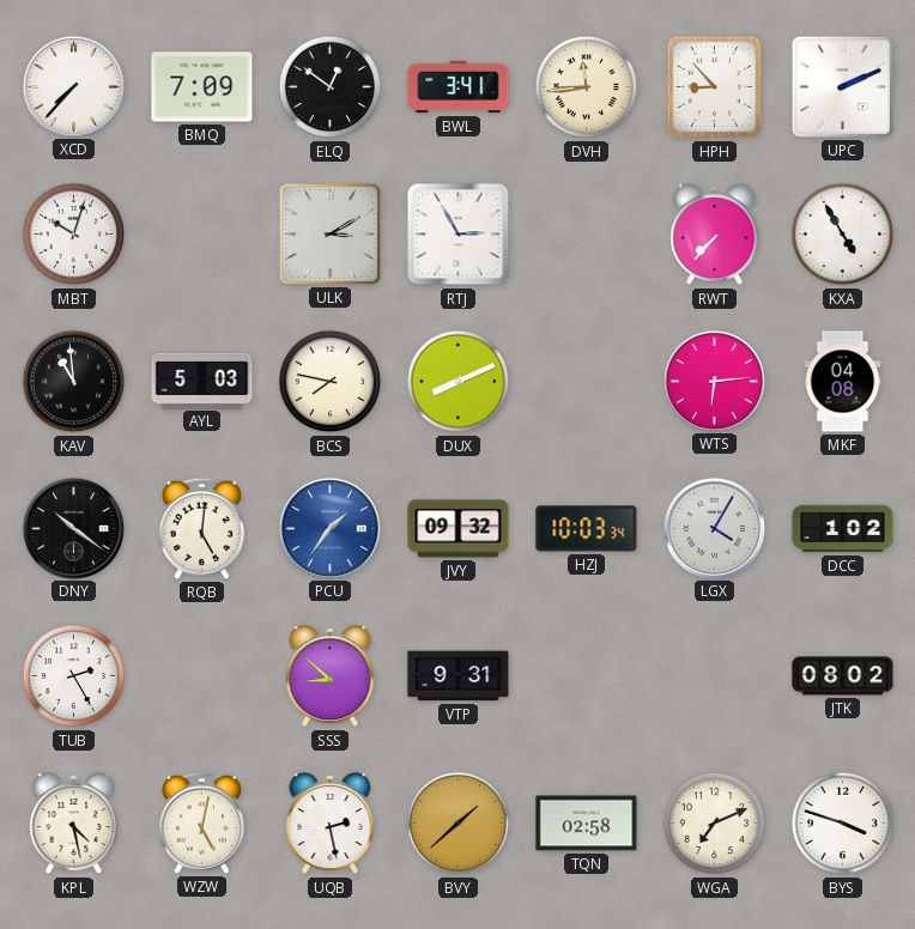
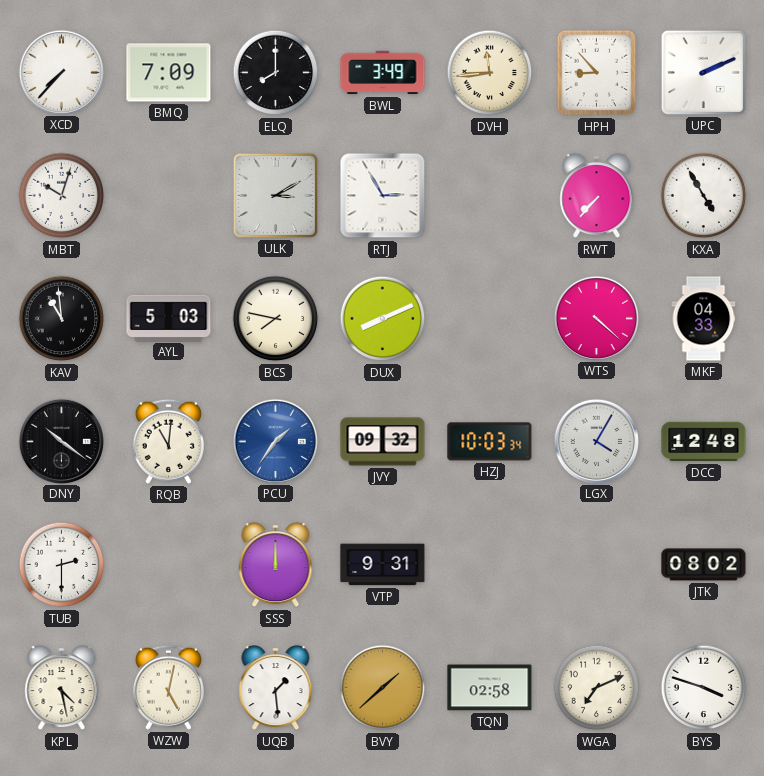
ELQ: 12:51 -> 8:00 (276, 73)
BWL: 3:41 -> 3:49 (383, 73)
WTS: 6:14 -> 4:22 (596, 318)
MKF: 04:08 -> 04:33 (704, 319)
RQB: 5:01 -> 11:01 (168, 441)
DCC: 1:02 -> 12:48 (704, 442)
TUB: 2:25 -> 2:30 (62, 565)
SSS: 8:52 -> 12:00 (276, 565)
UQB: 2:28 -> 1:29 (276, 688)
